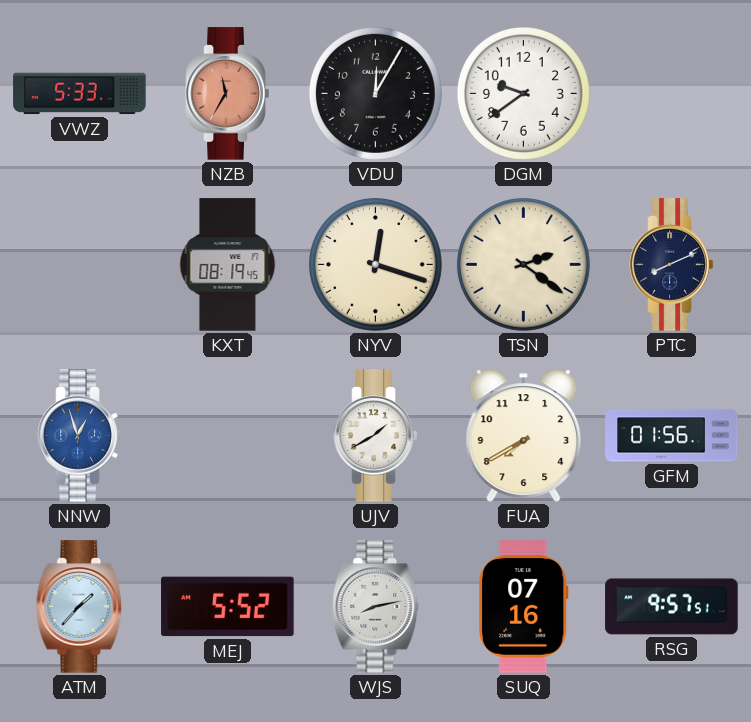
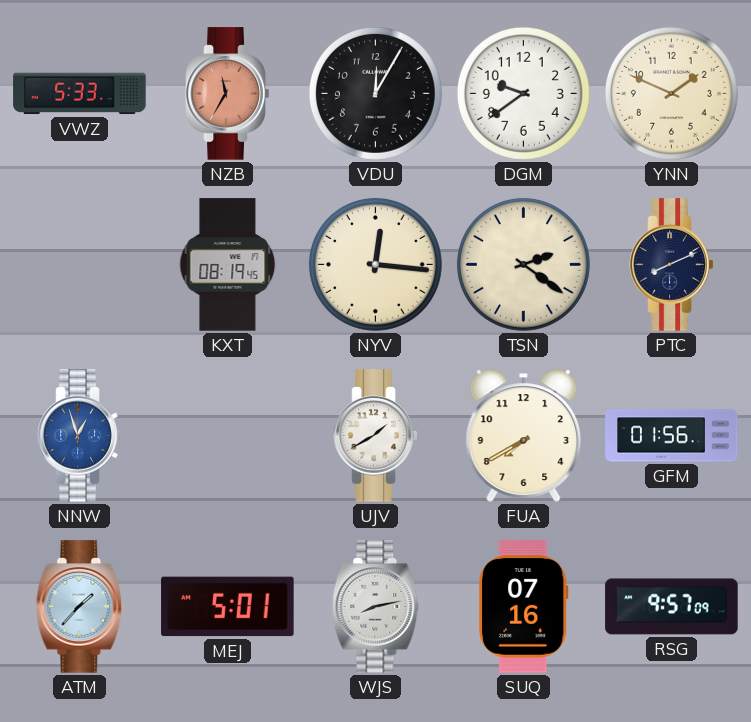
YNN: none -> 1:49 (671, 93)
NYV: 12:18 -> 12:16 (375, 264)
MEJ: 5:52 -> 5:01 (228, 607)
RSG: 9:57:51 -> 9:57:09 (672, 607)
